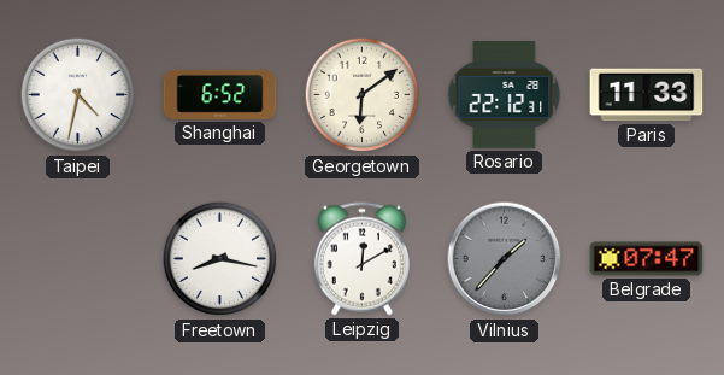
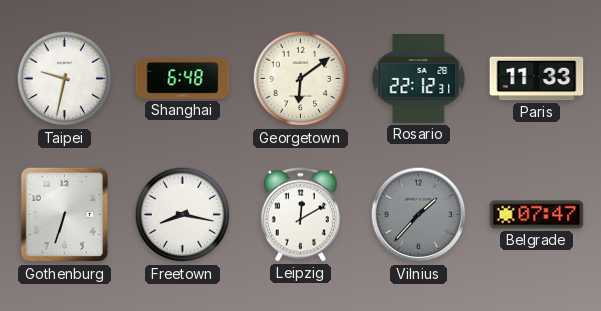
Taipei: 4:32 -> 9:32 (65, 79)
Shanghai: 6:52 -> 6:48 (183, 78)
Gothenburg: none -> 6:33 (64, 215)
